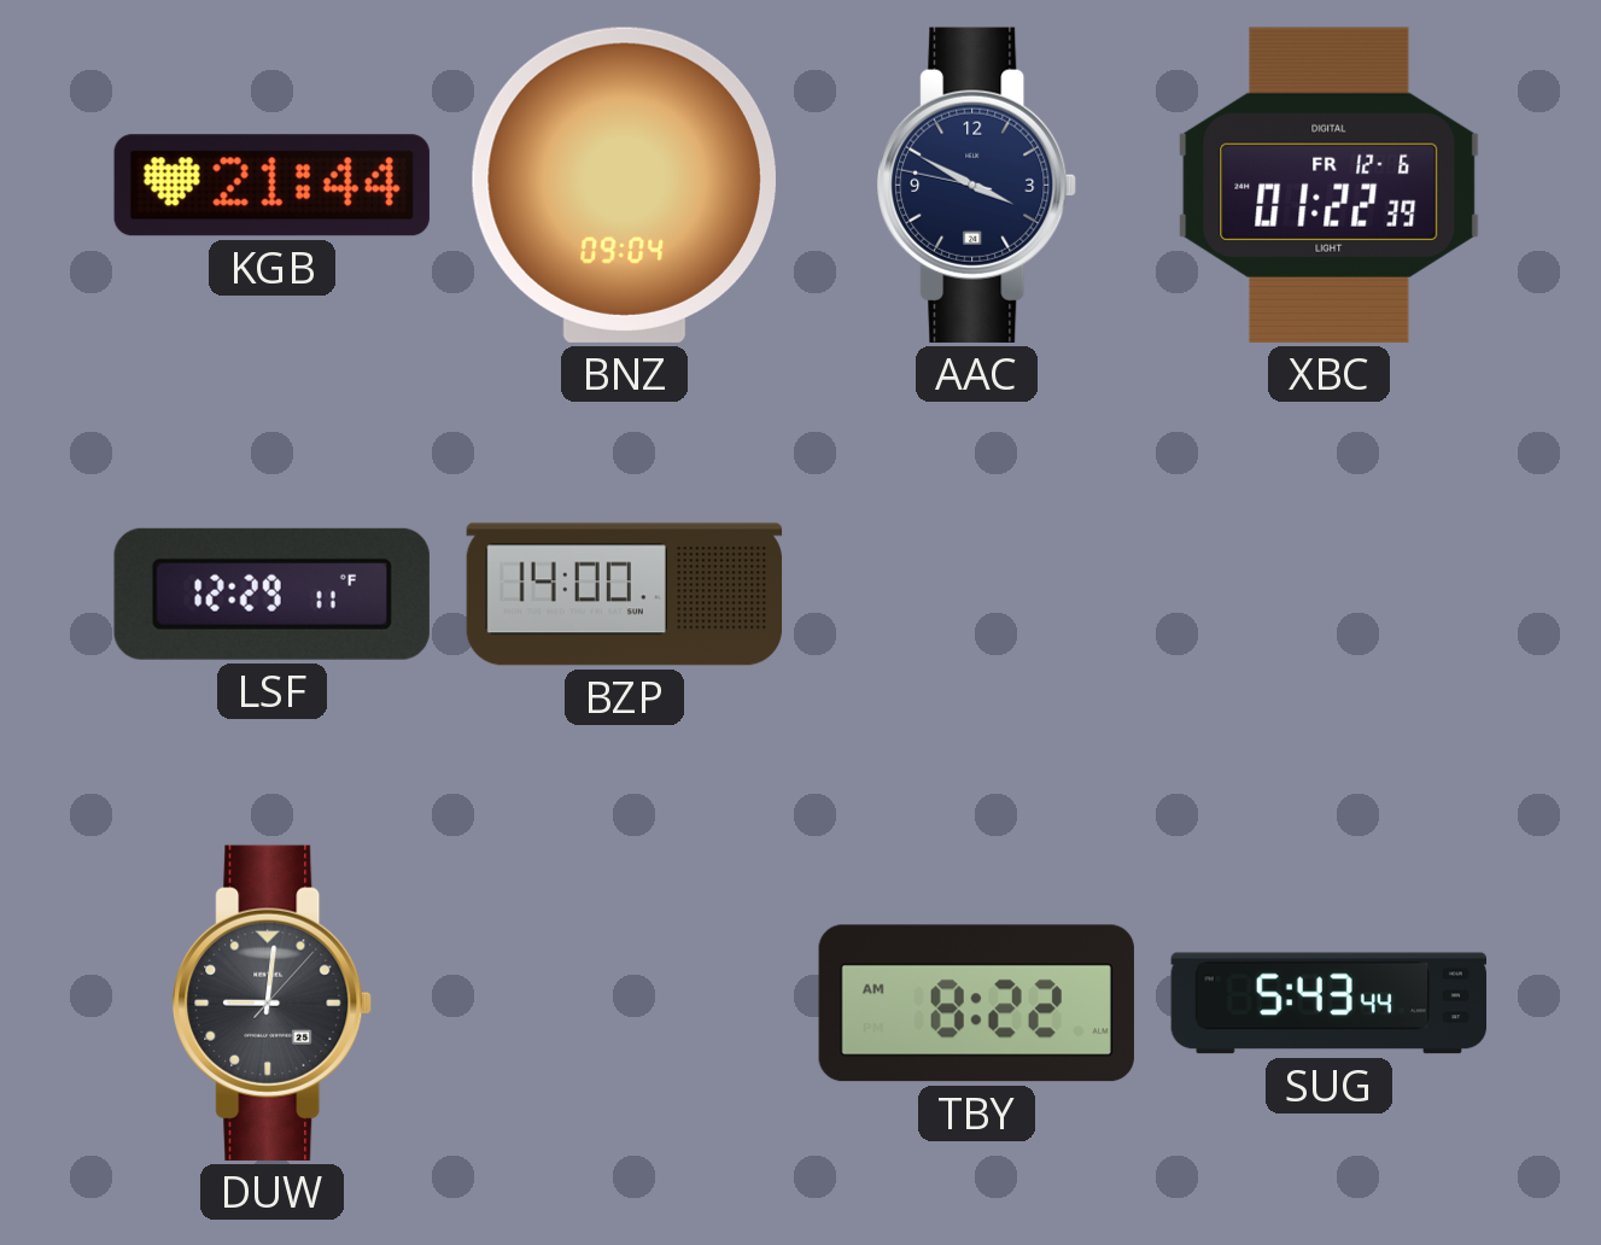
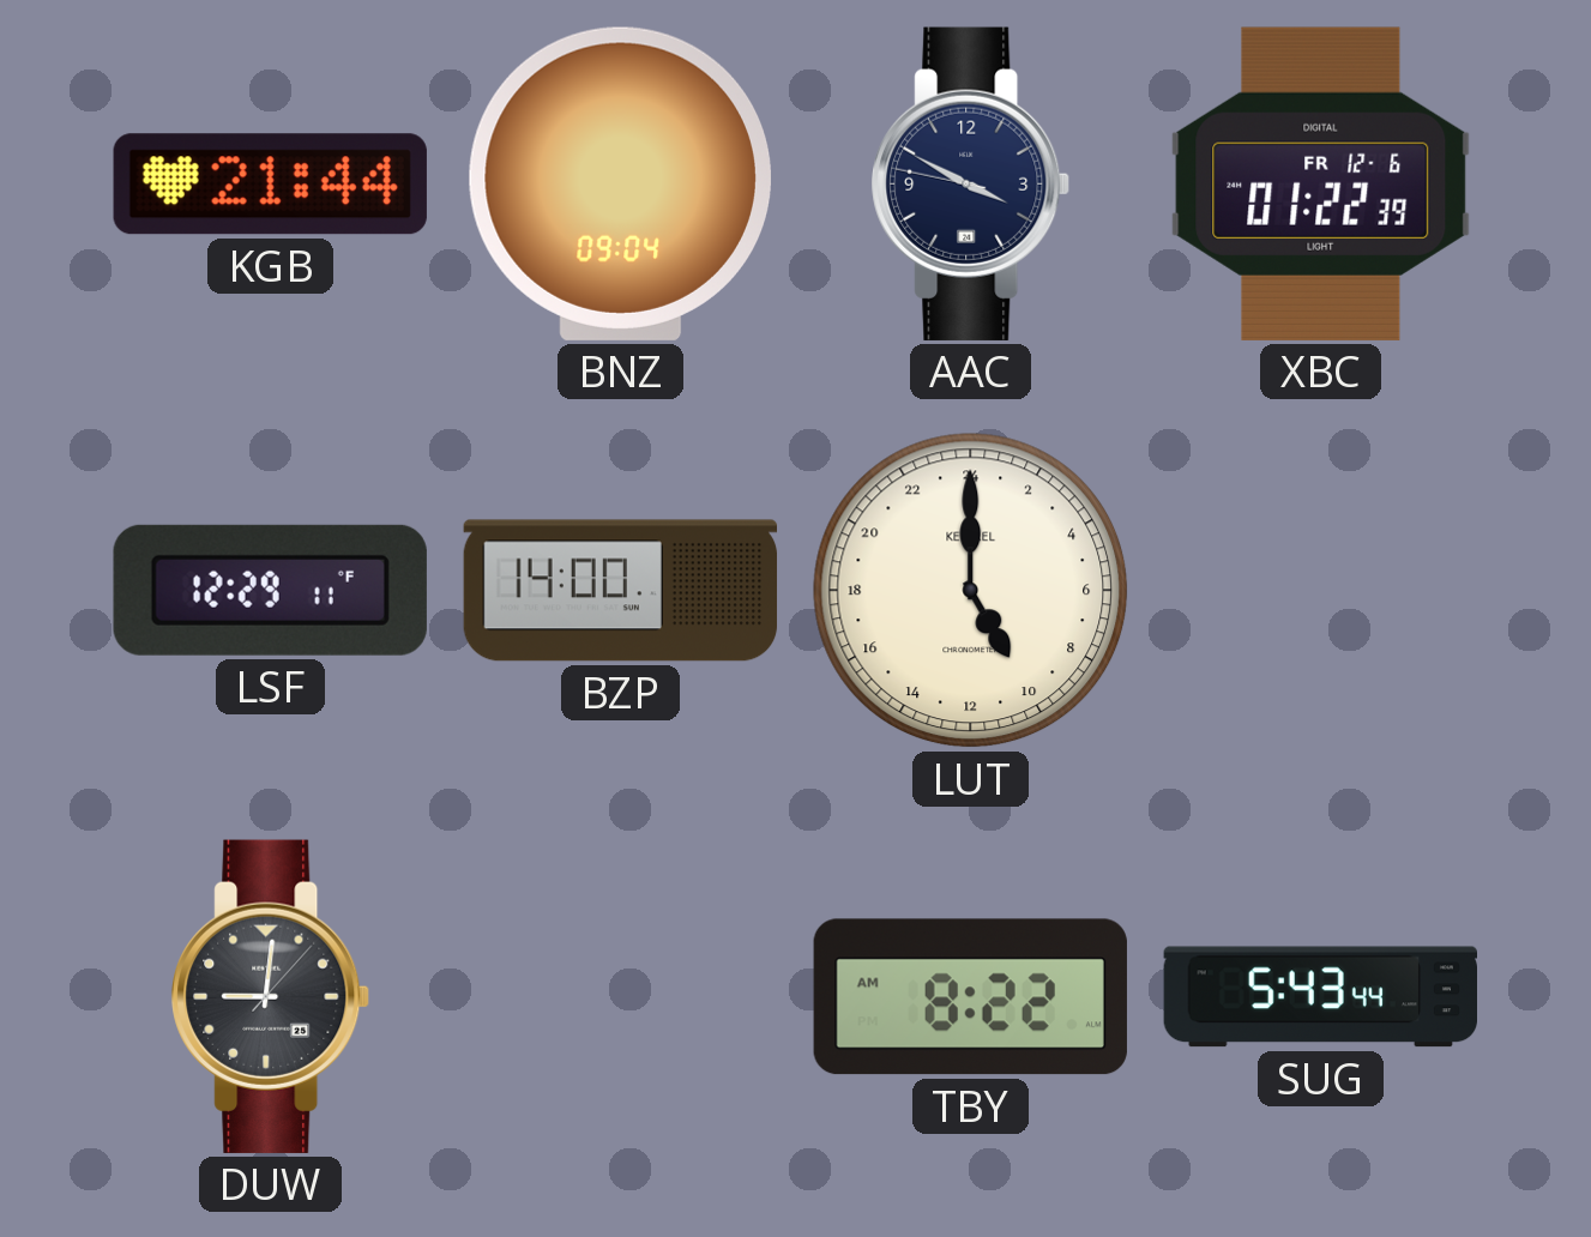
LUT: none -> 10:00 (971, 591)
